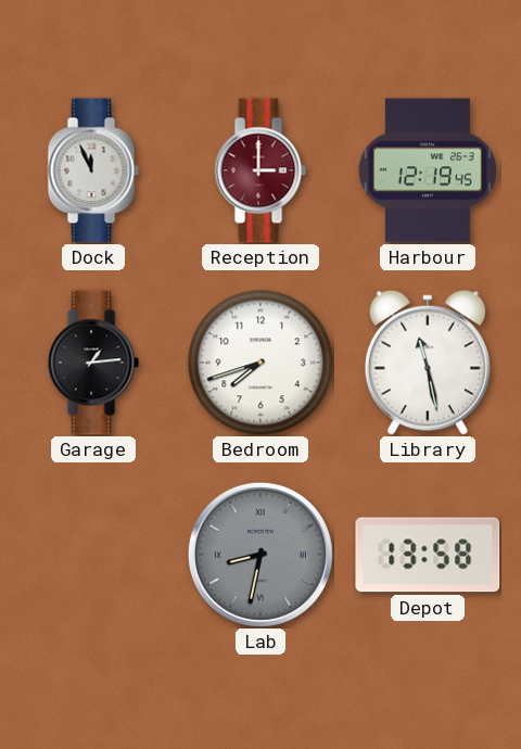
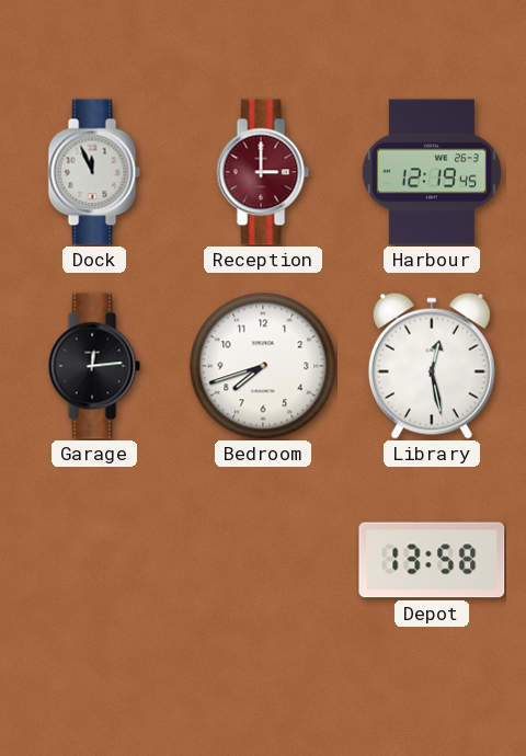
Garage: 1:14 -> 12:14 (94, 366)
Library: 11:28 -> 12:28 (432, 366)
Lab: 8:32 -> none (260, 555)
